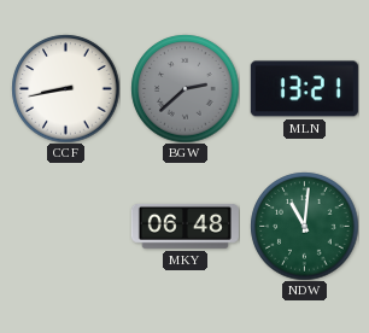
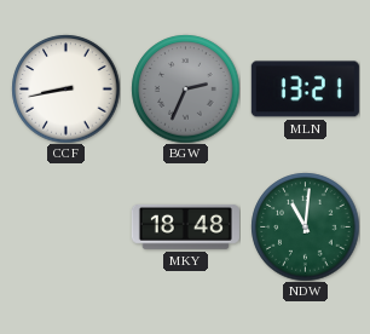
BGW: 2:38 -> 2:34 (185, 88)
MKY: 06:48 -> 18:48 (185, 226)
